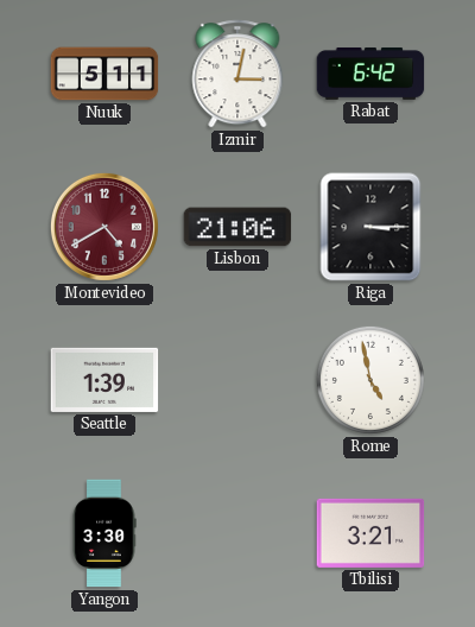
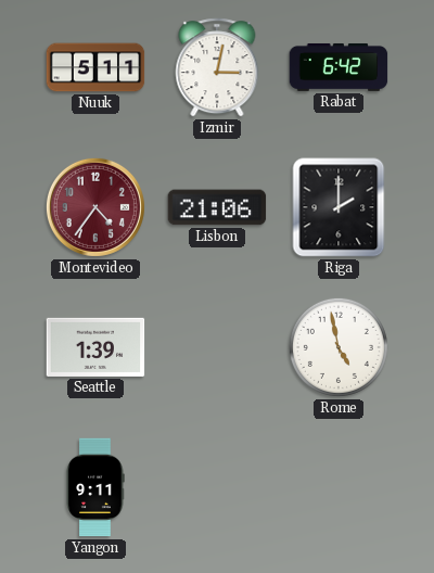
Montevideo: 4:40 -> 4:36 (95, 207)
Riga: 3:15 -> 2:00 (339, 207)
Yangon: 3:30 -> 9:11 (95, 487)
Tbilisi: 3:21 -> none (370, 533)
